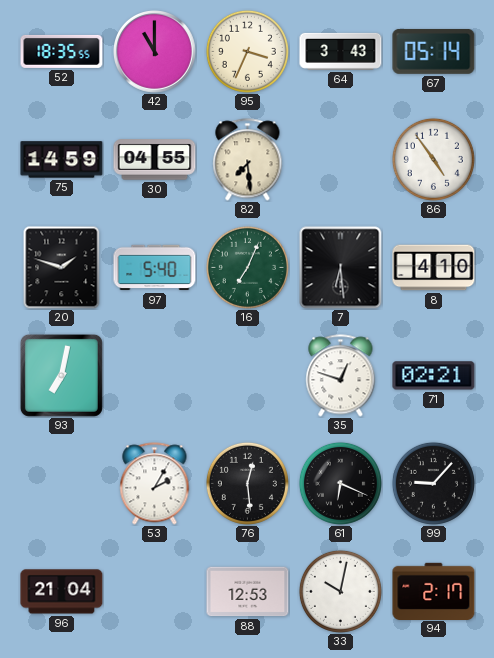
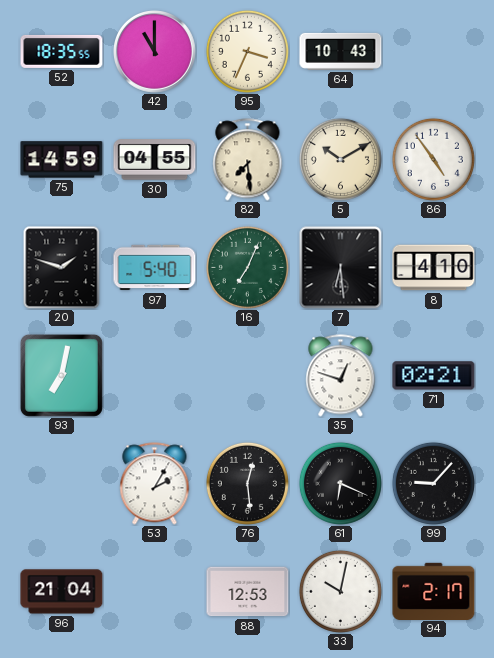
64: 3:43 -> 10:43 (341, 51)
67: 05:14 -> none (434, 51)
5: none -> 10:10 (340, 159)
